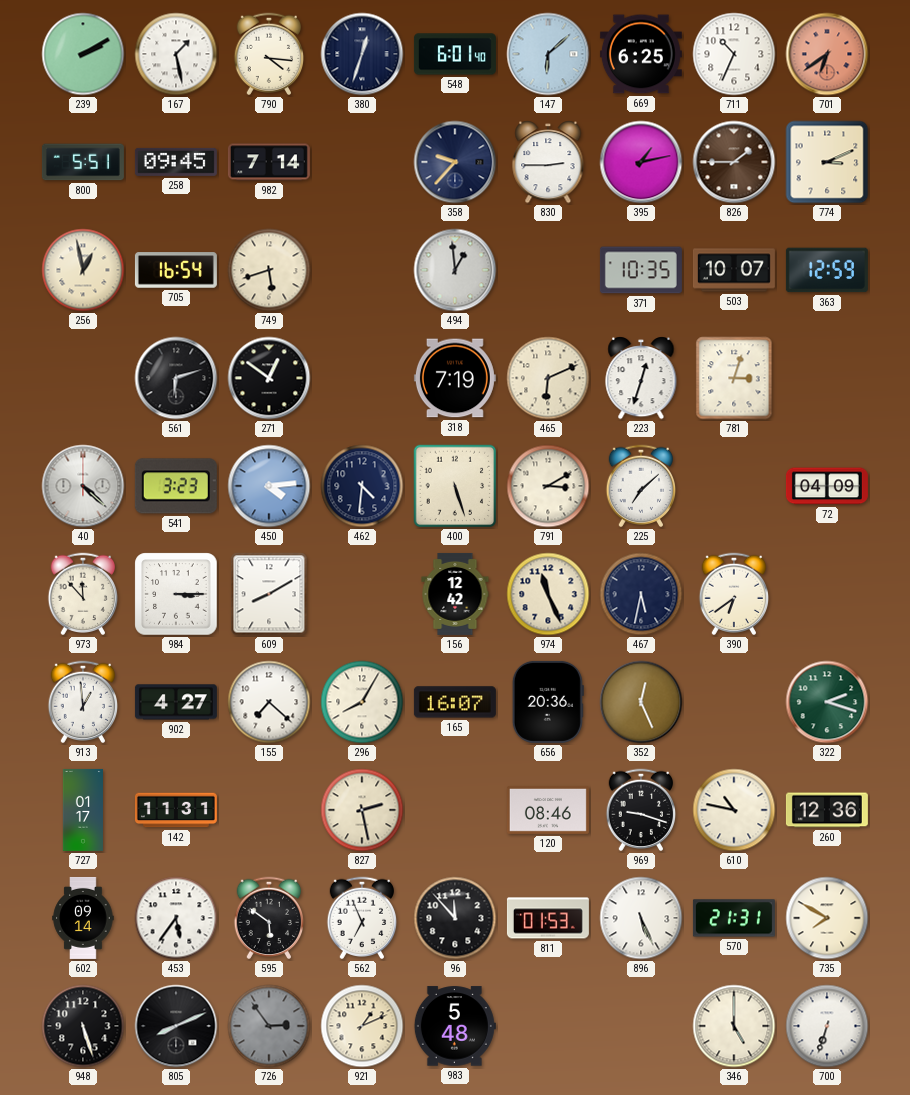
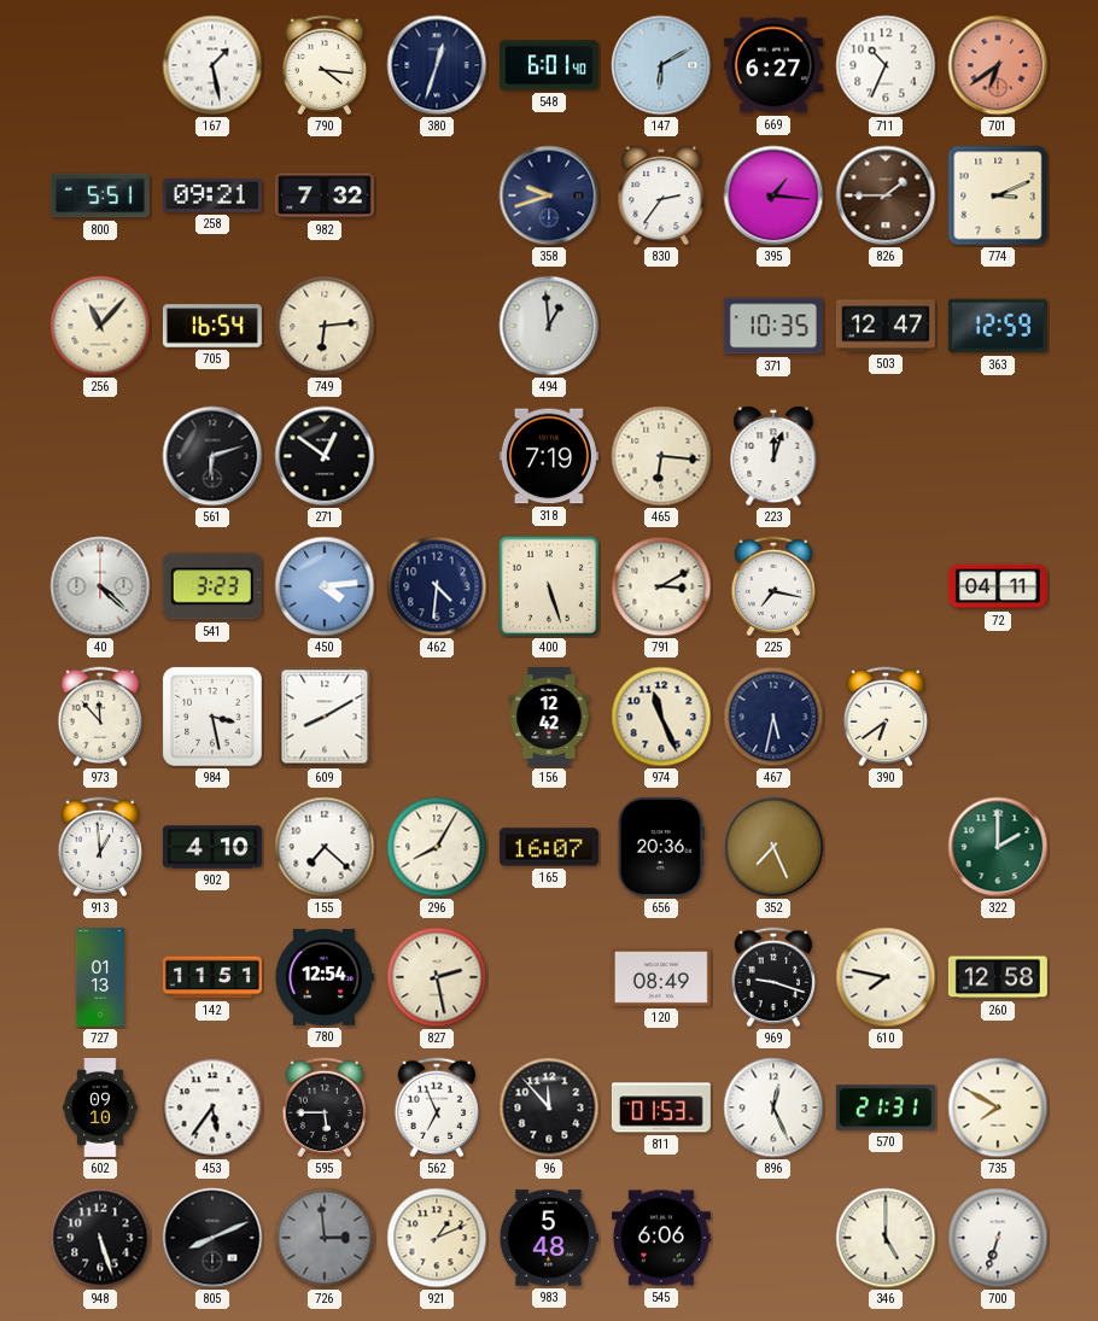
239: 2:10 -> none (83, 54)
147: 6:08 -> 6:10 (661, 65)
669: 6:25 -> 6:27 (773, 65)
258: 09:45 -> 09:21 (212, 195)
982: 7:14 -> 7:32 (325, 195)
358: 9:37 -> 9:42 (549, 195)
830: 2:45 -> 2:36 (661, 195)
395: 1:13 -> 1:16 (773, 195)
256: 12:58 -> 11:07 (100, 326)
749: 5:42 -> 6:14 (325, 326)
503: 10:07 -> 12:47 (886, 326)
465: 6:11 -> 6:16 (661, 456)
223: 12:33 -> 12:03 (773, 456)
781: 3:03 -> none (734, 378)
225: 7:08 -> 7:17 (773, 586)
72: 04:09 -> 04:11 (998, 586)
984: 3:15 -> 3:28 (212, 717)
902: 4:27 -> 4:10 (212, 847)
352: 12:26 -> 7:26 (773, 847)
322: 2:18 -> 2:00 (998, 847)
727: 01:17 -> 01:13 (99, 977)
142: 11:31 -> 11:51 (212, 977)
780: none -> 12:54 (323, 978)
120: 08:46 -> 08:49 (661, 977)
610: 10:47 -> 7:47 (886, 977)
260: 12:36 -> 12:58 (998, 977)
602: 09:14 -> 09:10 (100, 1107)
595: 5:51 -> 5:45 (325, 1107)
896: 5:26 -> 12:26 (773, 1107)
726: 2:54 -> 2:59 (325, 1238)
545: none -> 6:06 (661, 1238)
